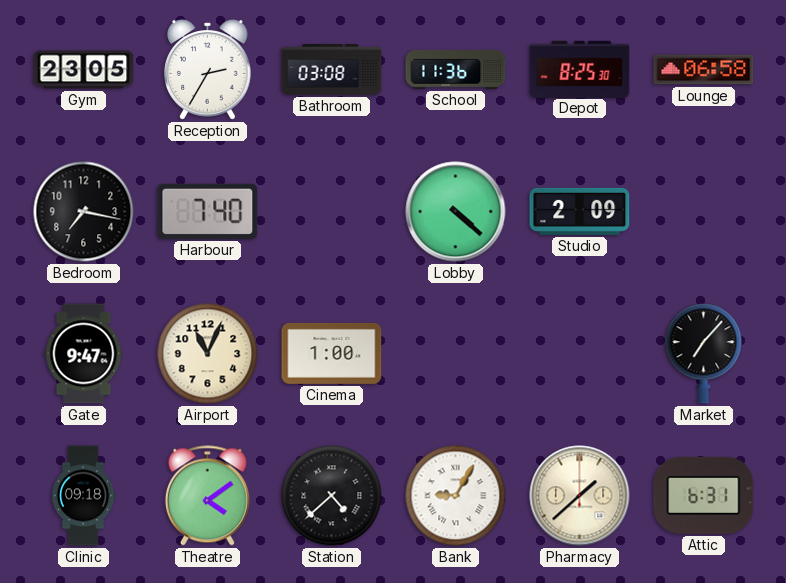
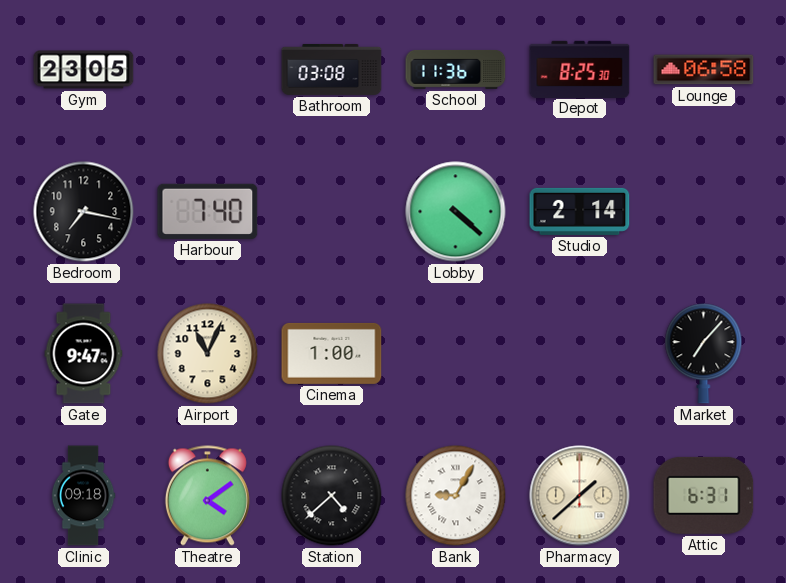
Reception: 2:35 -> none (208, 70)
Studio: 2:09 -> 2:14 (580, 211)
